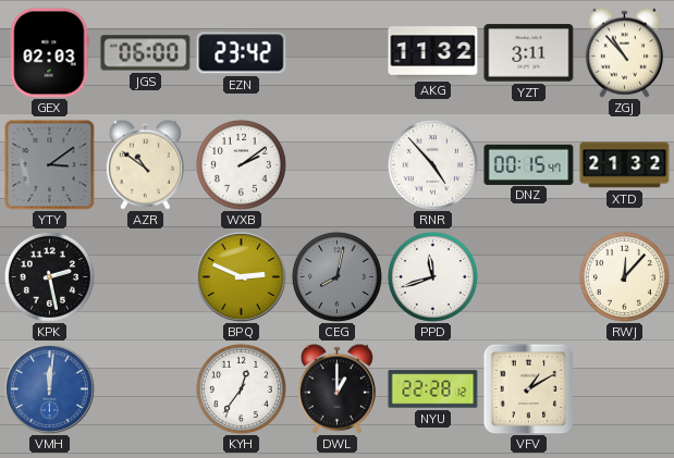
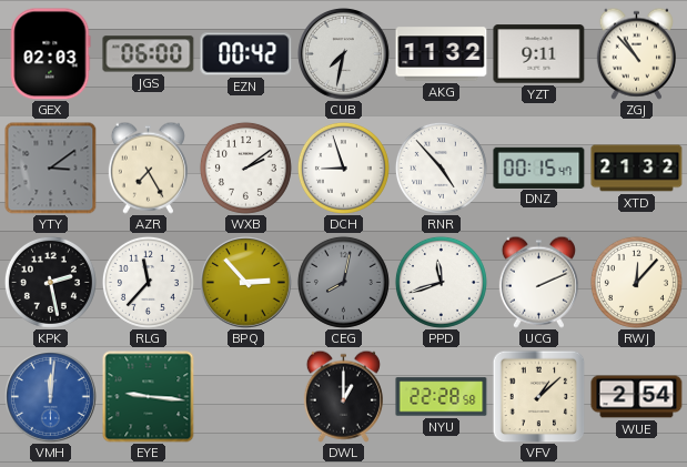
EZN: 23:42 -> 00:42 (246, 54)
CUB: none -> 7:32 (344, 54)
YZT: 3:11 -> 9:11 (539, 54)
AZR: 10:51 -> 7:25 (148, 167)
DCH: none -> 8:57 (343, 167)
RLG: none -> 11:37 (148, 282)
BPQ: 2:49 -> 2:53 (246, 283)
UCG: none -> 2:11 (538, 282)
EYE: none -> 9:16 (149, 397)
KYH: 12:36 -> none (241, 388)
NYU: 22:28:12 -> 22:28:58 (442, 397)
VFV: 1:10 -> 1:08 (538, 396)
WUE: none -> 2:54 (637, 397)
